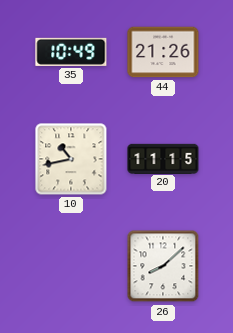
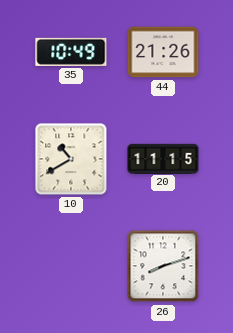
10: 10:43 -> 10:40 (71, 159)
26: 8:08 -> 8:12 (163, 266)
